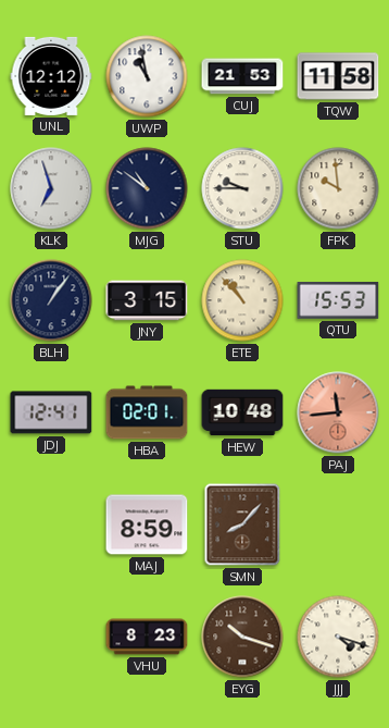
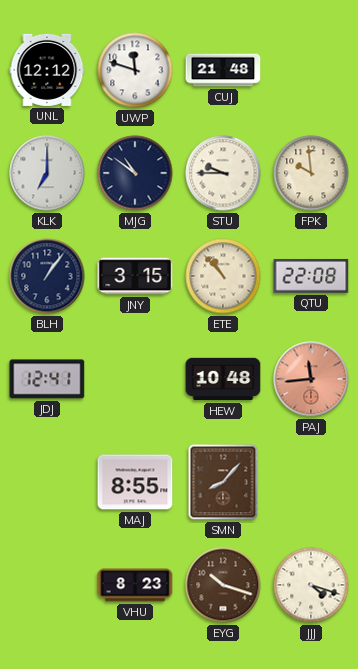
UWP: 10:58 -> 11:48 (135, 70)
CUJ: 21:53 -> 21:48 (223, 70)
TQW: 11:58 -> none (338, 76)
KLK: 6:57 -> 7:00 (47, 173)
QTU: 15:53 -> 22:08 (311, 276)
HBA: 02:01 -> none (147, 412)
MAJ: 8:59 -> 8:55 (135, 482)
